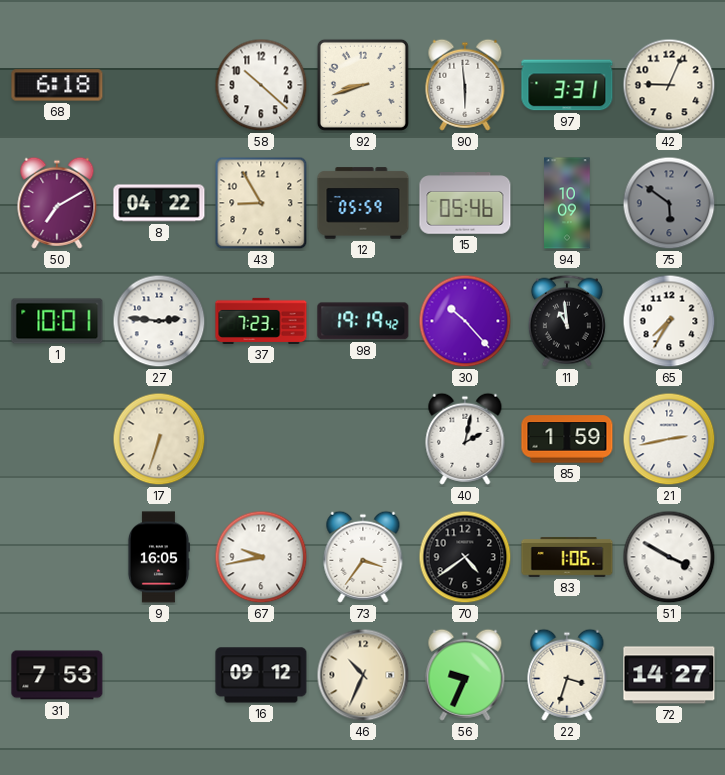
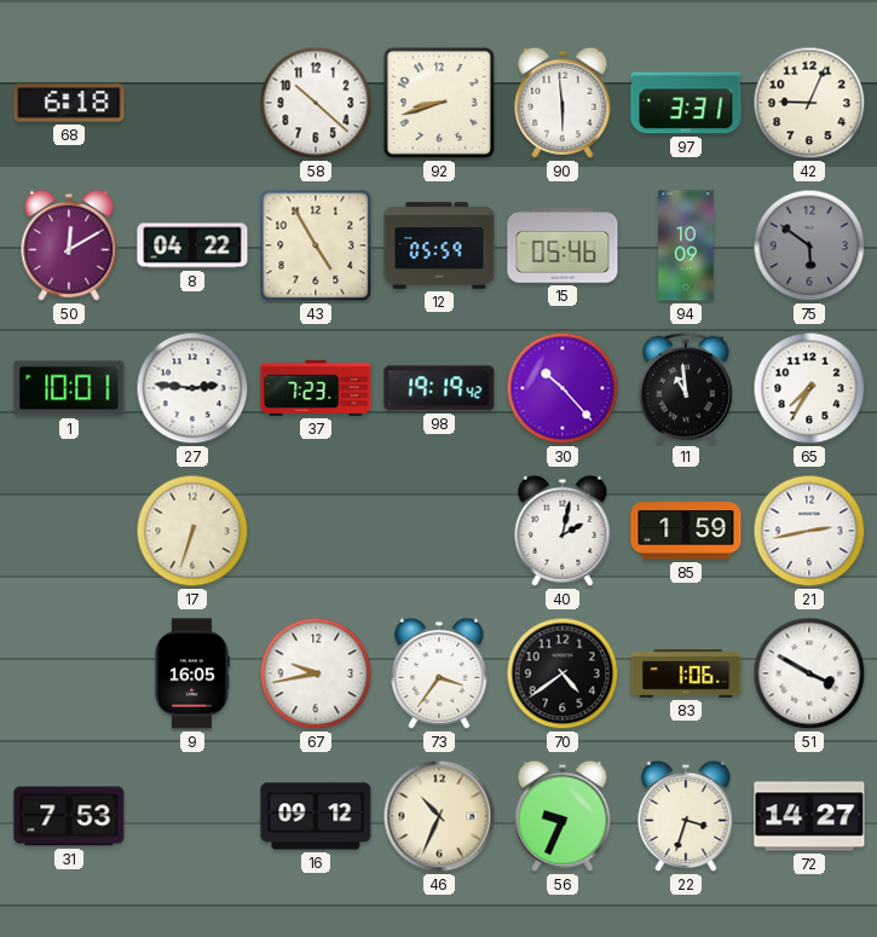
50: 7:10 -> 12:10 (69, 245)
43: 8:55 -> 4:55 (316, 245)
